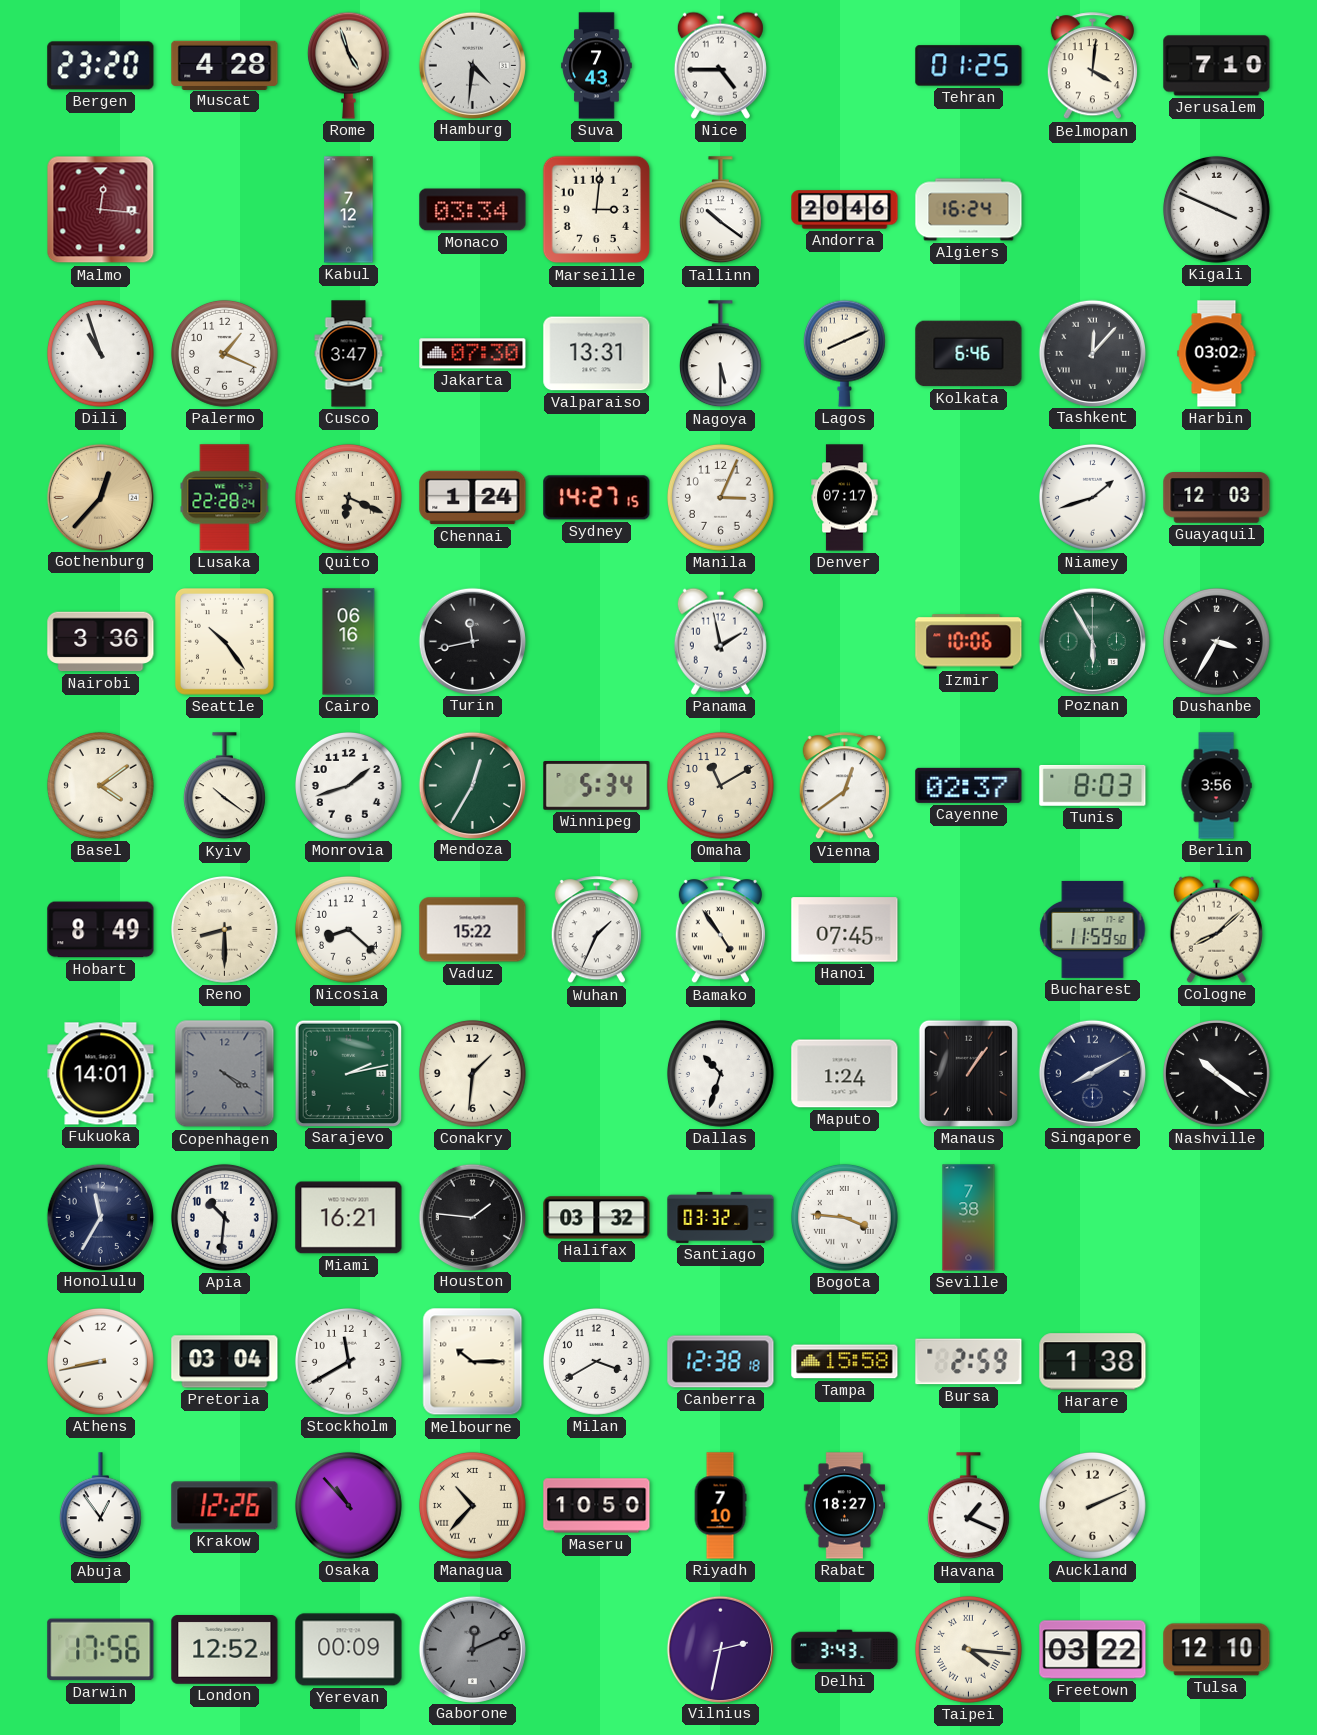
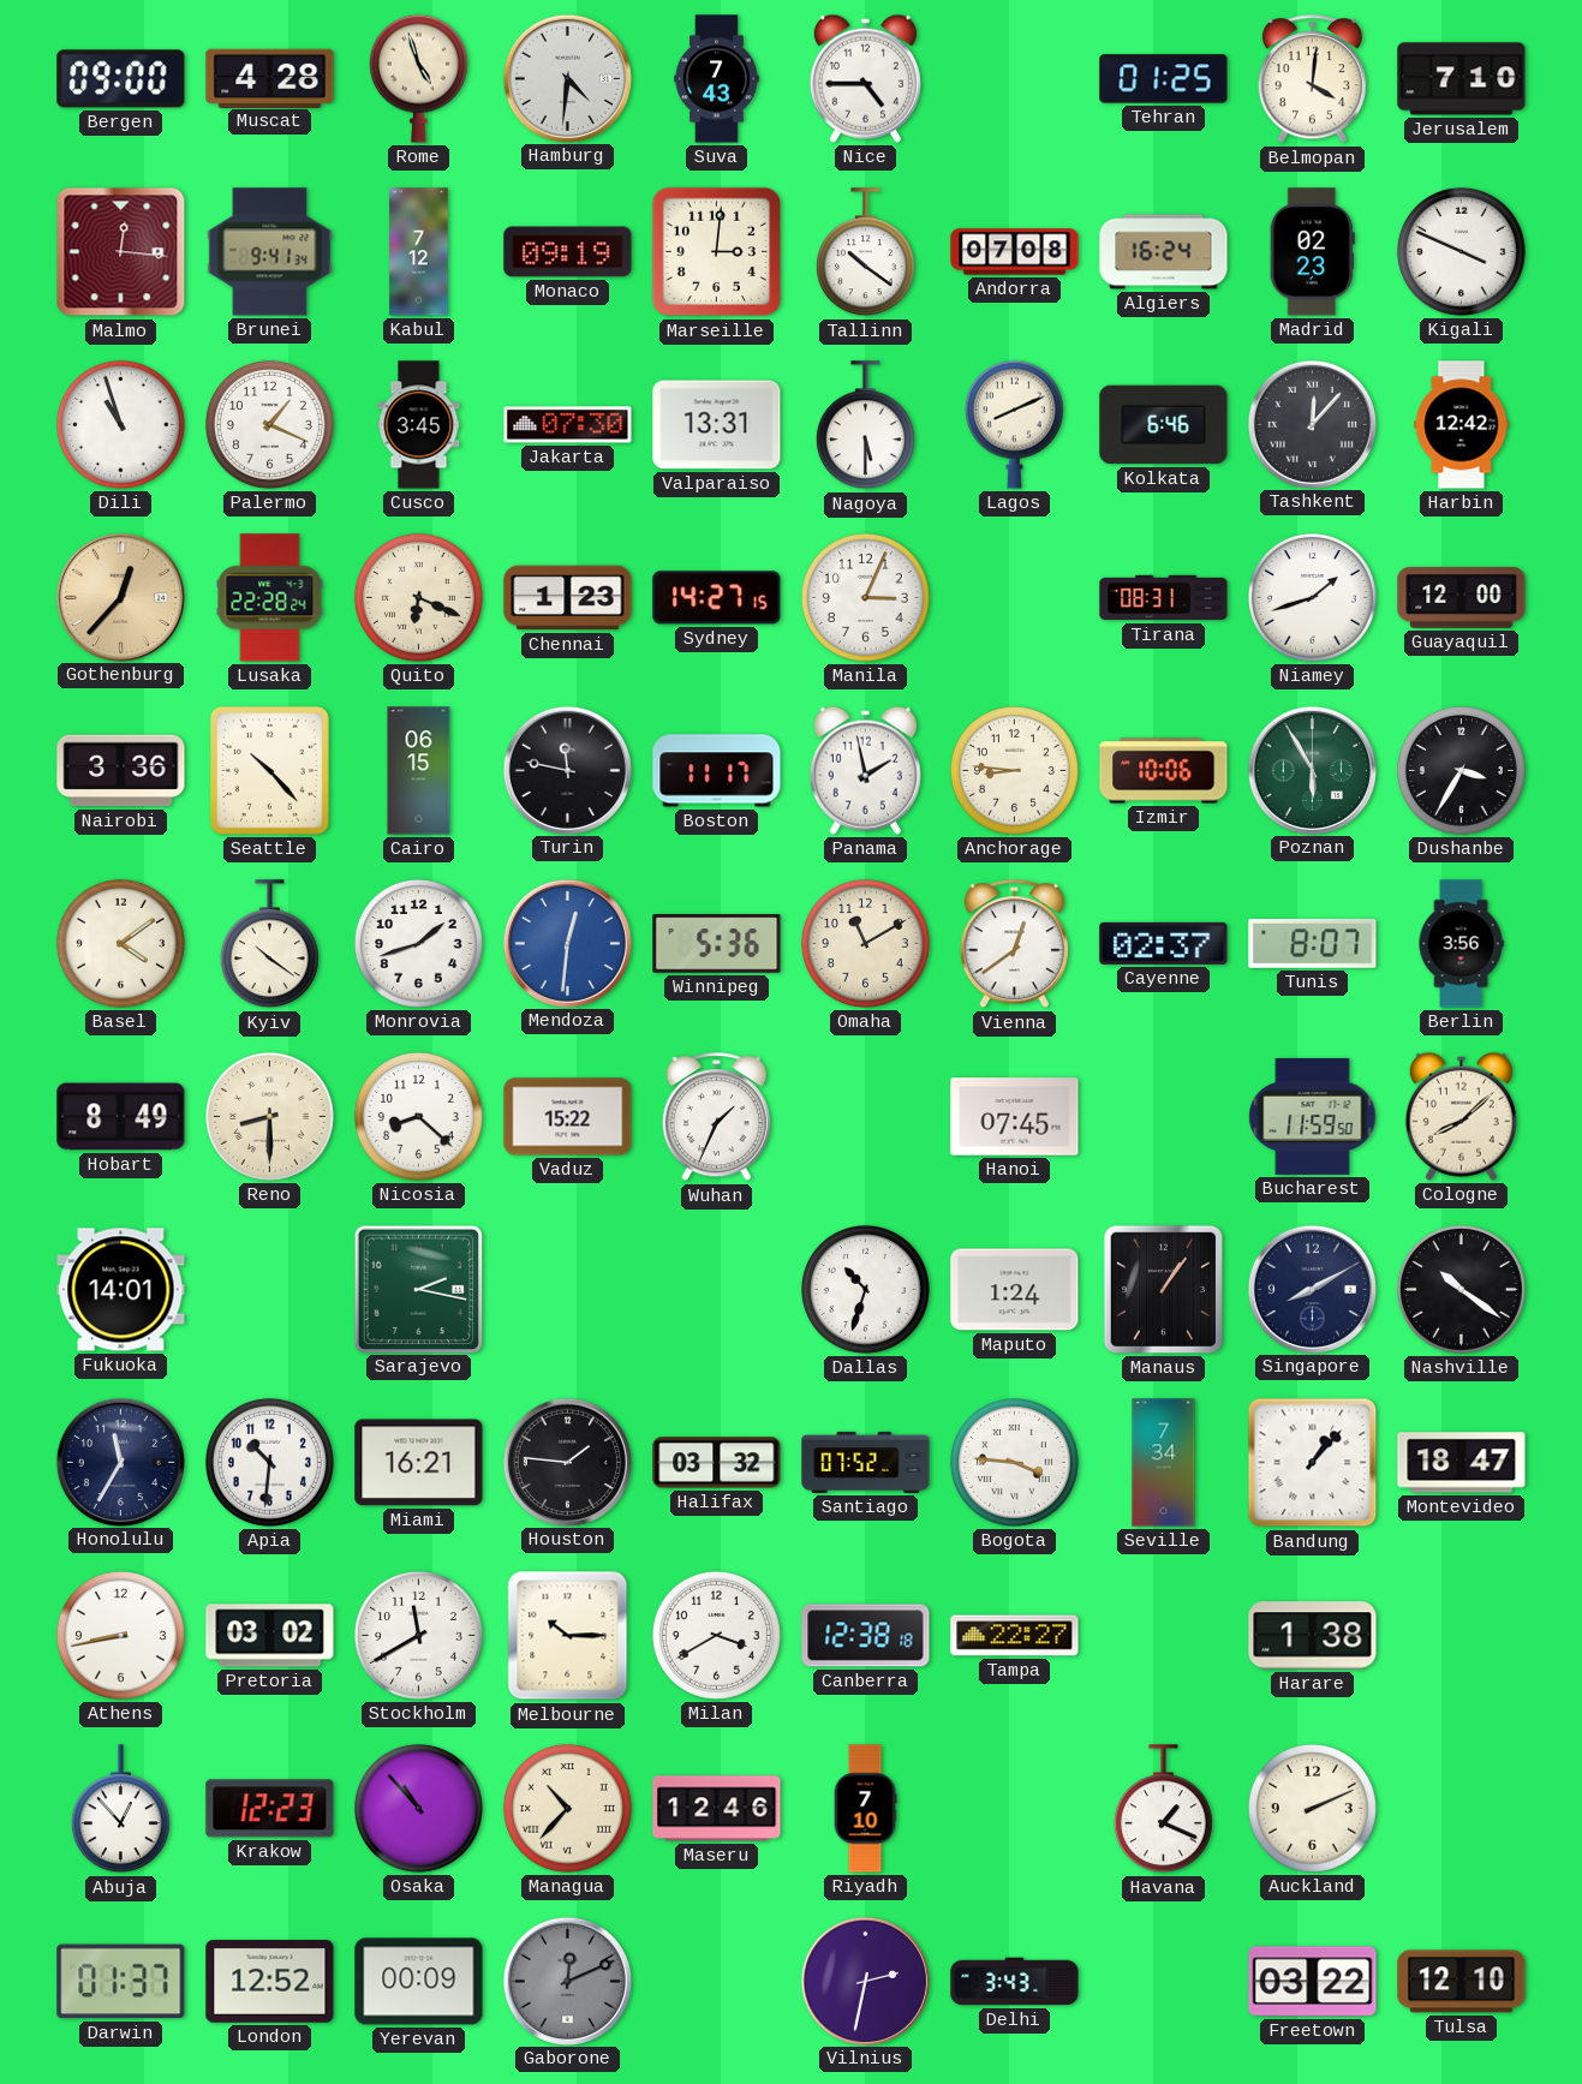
Bergen: 23:20 -> 09:00 (121, 79)
Brunei: none -> 9:41 (270, 252)
Monaco: 03:34 -> 09:19 (568, 252)
Andorra: 20:46 -> 07:08 (1015, 252)
Madrid: none -> 02:23 (1312, 252)
Cusco: 3:47 -> 3:45 (419, 425)
Harbin: 03:02 -> 12:42 (1462, 425)
Chennai: 1:24 -> 1:23 (568, 598)
Denver: 07:17 -> none (845, 498)
Tirana: none -> 08:31 (1164, 598)
Guayaquil: 12:03 -> 12:00 (1462, 598)
Seattle: 10:24 -> 10:23 (269, 771)
Cairo: 06:16 -> 06:15 (419, 771)
Turin: 11:43 -> 11:47 (567, 770)
Boston: none -> 11:17 (717, 771)
Anchorage: none -> 8:46 (1014, 770)
Mendoza: 12:35 -> 12:31 (567, 943)
Mendoza dial: green -> blue (567, 943)
Winnipeg: 5:34 -> 5:36 (717, 944)
Tunis: 8:03 -> 8:07 (1313, 943)
Bamako: 4:54 -> none (720, 930)
Copenhagen: 4:20 -> none (225, 1074)
Sarajevo: 2:13 -> 2:17 (418, 1289)
Conakry: 1:31 -> none (472, 1073)
Santiago: 03:32 -> 07:52 (866, 1462)
Seville: 7:38 -> 7:34 (1164, 1463)
Bandung: none -> 1:07 (1313, 1463)
Montevideo: none -> 18:47 (1462, 1463)
Pretoria: 03:04 -> 03:02 (270, 1636)
Tampa: 15:58 -> 22:27 (1015, 1636)
Bursa: 2:59 -> none (969, 1362)
Abuja: 12:54 -> 12:53 (120, 1809)
Krakow: 12:26 -> 12:23 (270, 1809)
Maseru: 10:50 -> 12:46 (717, 1809)
Rabat: 18:27 -> none (845, 1506)
Darwin: 17:56 -> 01:37 (121, 1982)
Taipei: 4:16 -> none (968, 1649)
